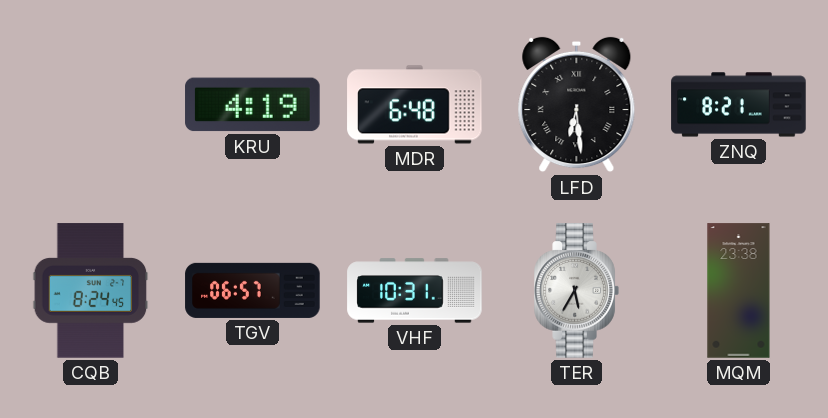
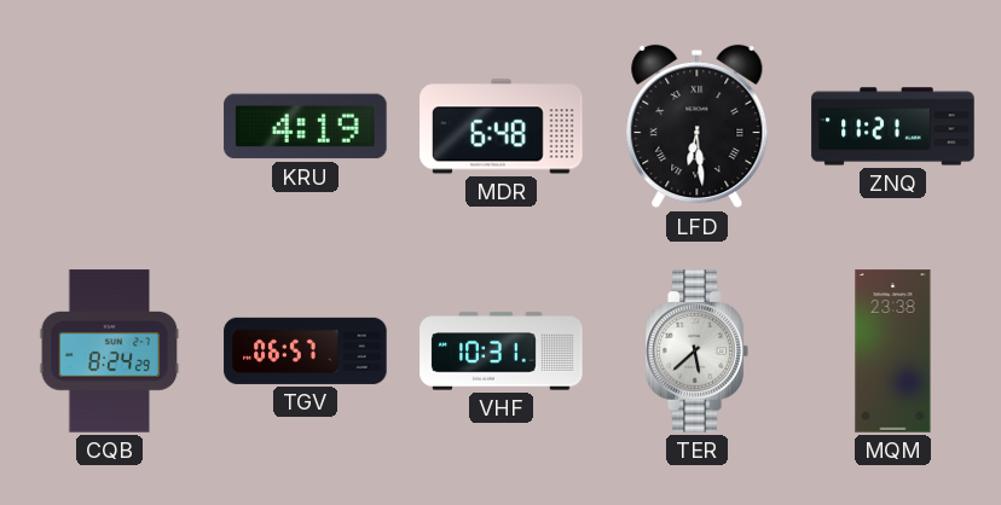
ZNQ: 8:21 -> 11:21 (893, 127)
CQB: 8:24:45 -> 8:24:29 (110, 352)
TER: 5:35 -> 5:38 (696, 352)
